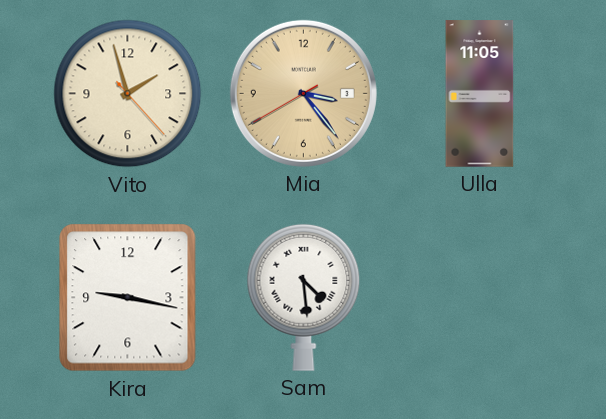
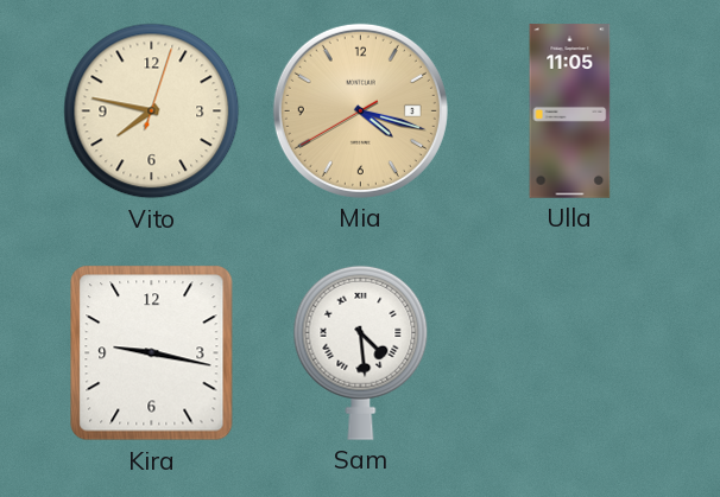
Vito: 1:57 -> 7:47 (152, 111)
Mia: 3:23 -> 4:17 (360, 110)
